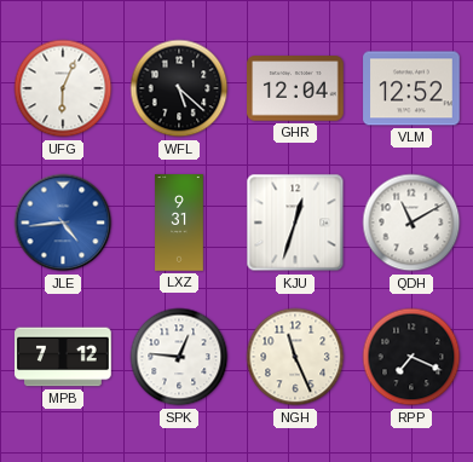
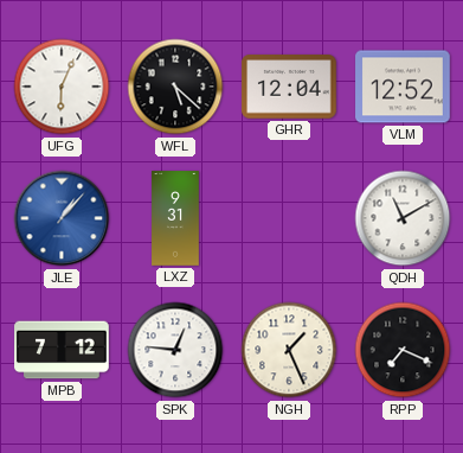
JLE: 4:44 -> 1:07 (62, 218)
KJU: 12:33 -> none (295, 223)
NGH: 11:26 -> 1:26 (289, 350)
